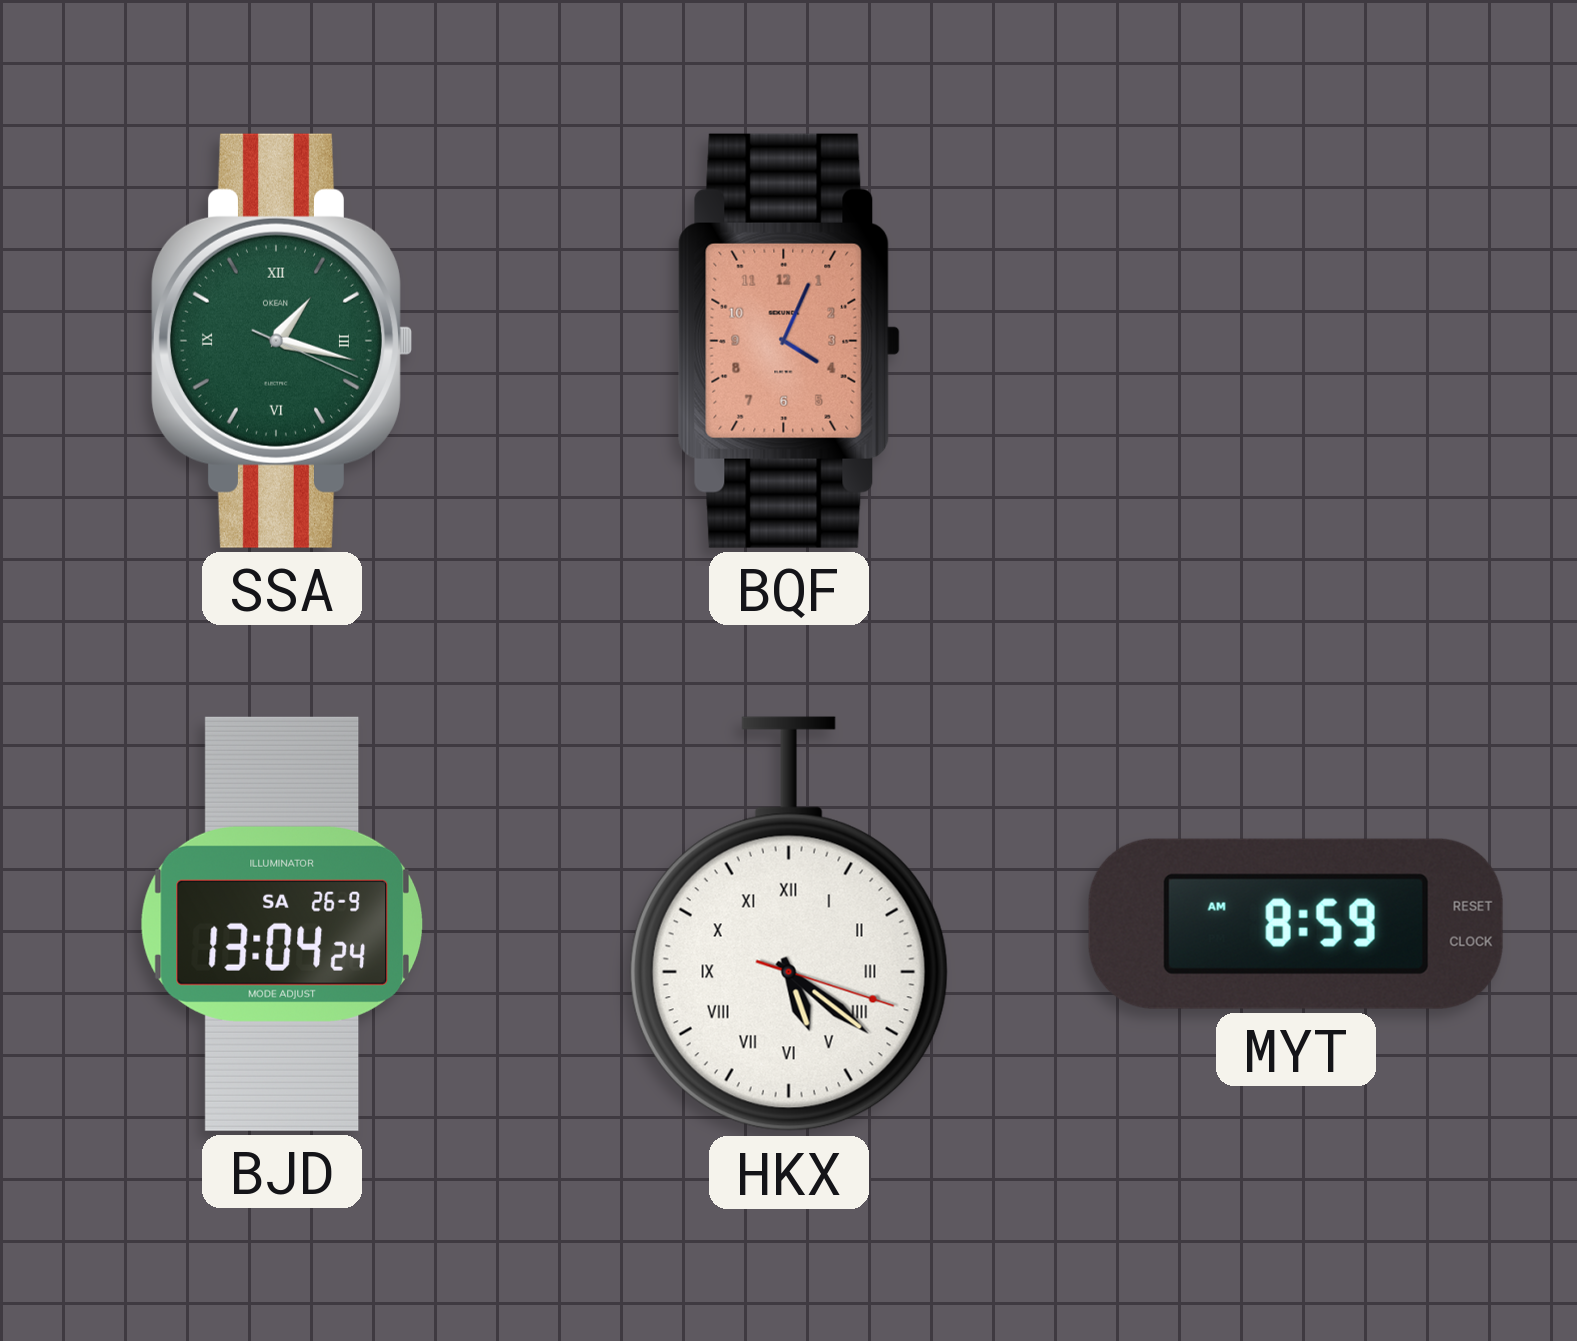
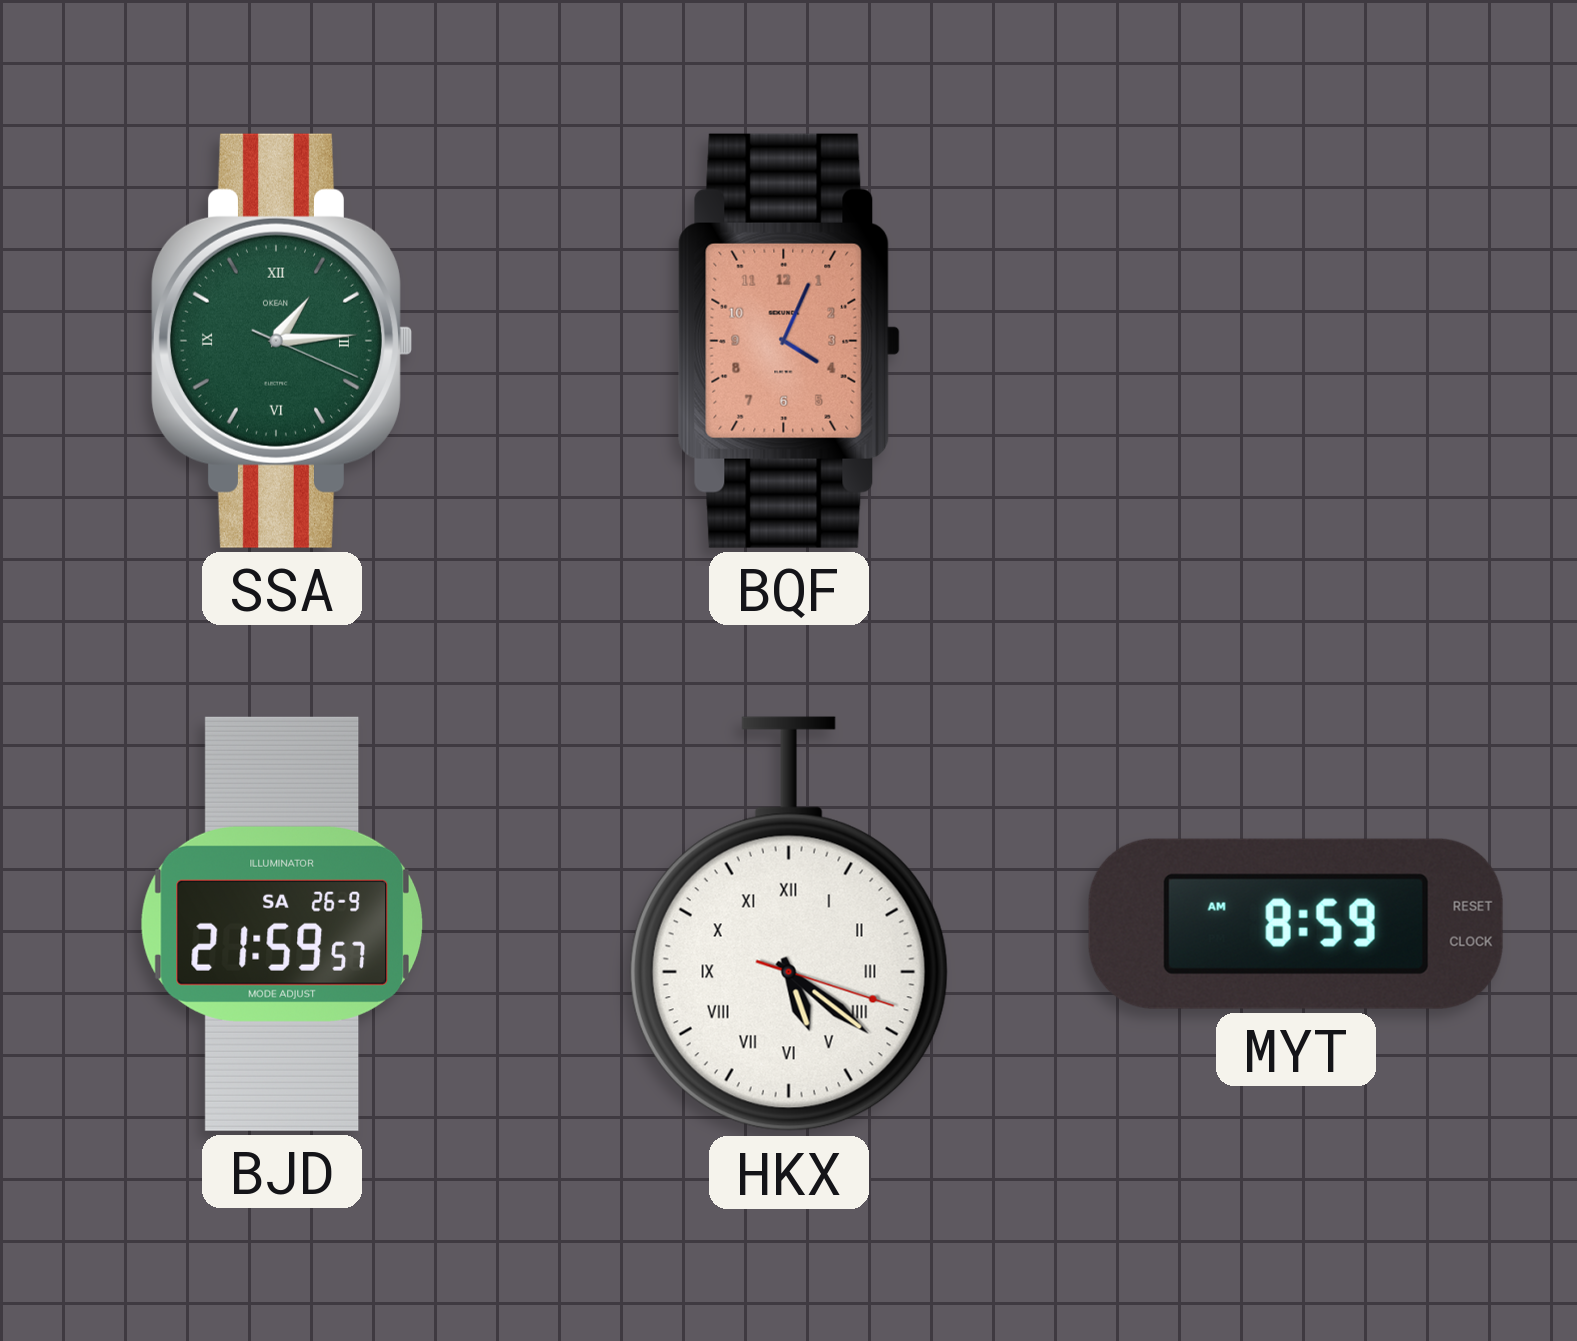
SSA: 1:17 -> 1:14 (281, 341)
BJD: 13:04 -> 21:59 (281, 924)
